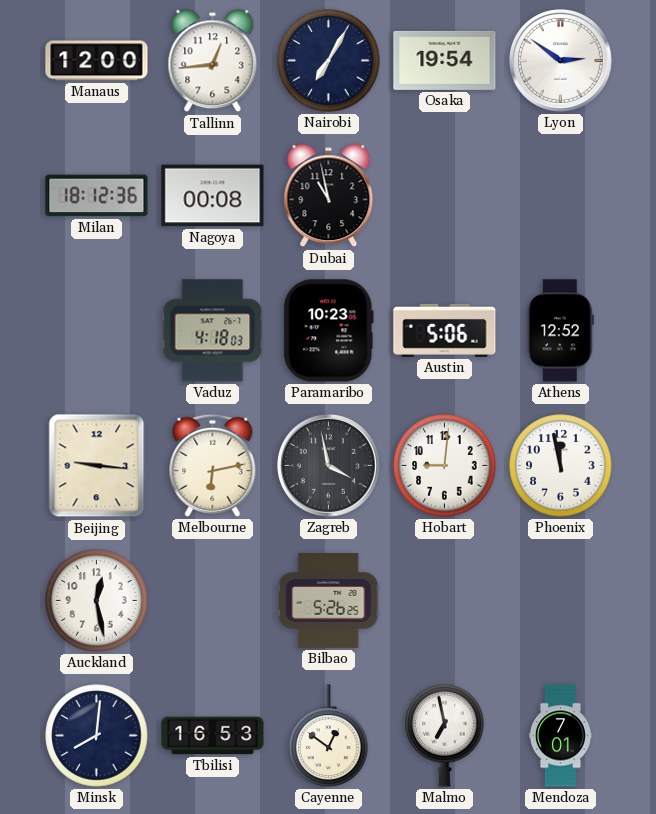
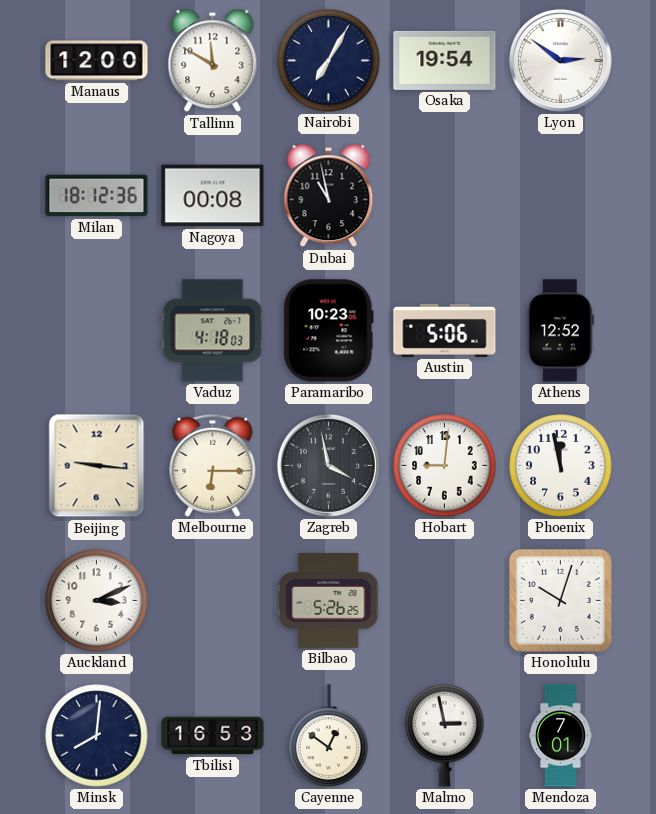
Tallinn: 12:44 -> 11:50 (213, 61)
Melbourne: 6:13 -> 6:15 (213, 465)
Auckland: 12:28 -> 3:11 (97, 601)
Honolulu: none -> 10:03 (560, 600)
Malmo: 6:58 -> 2:58 (445, 735)
